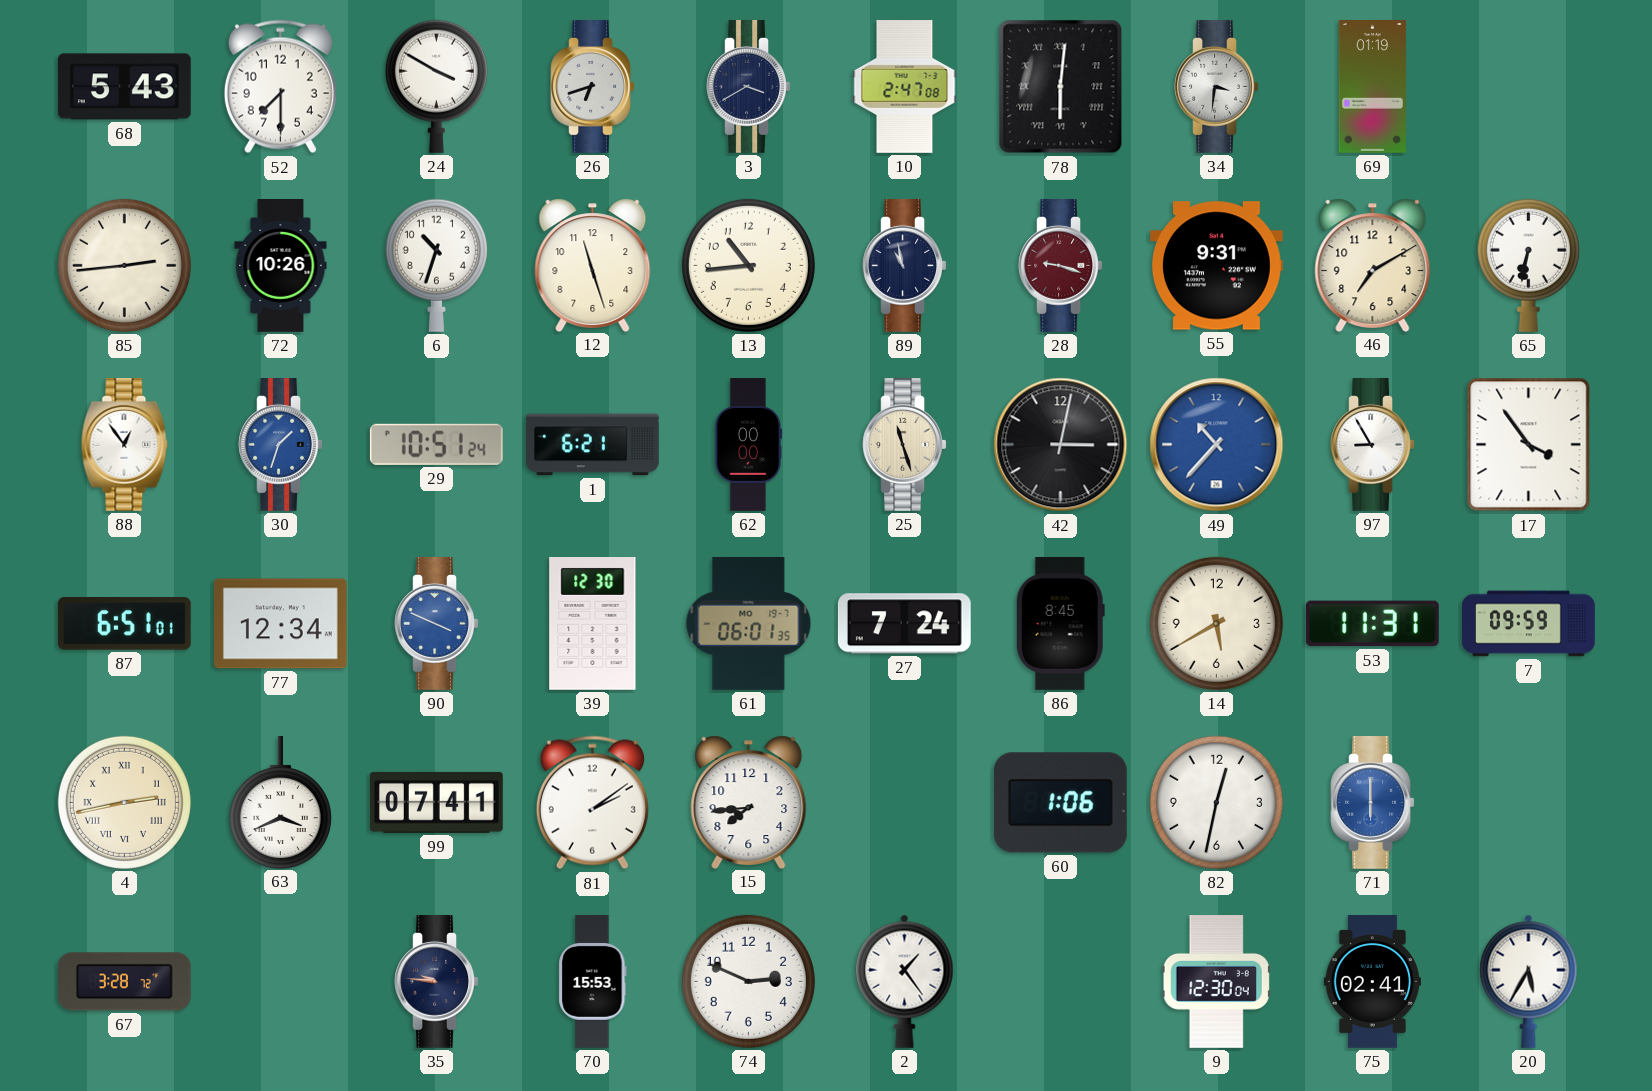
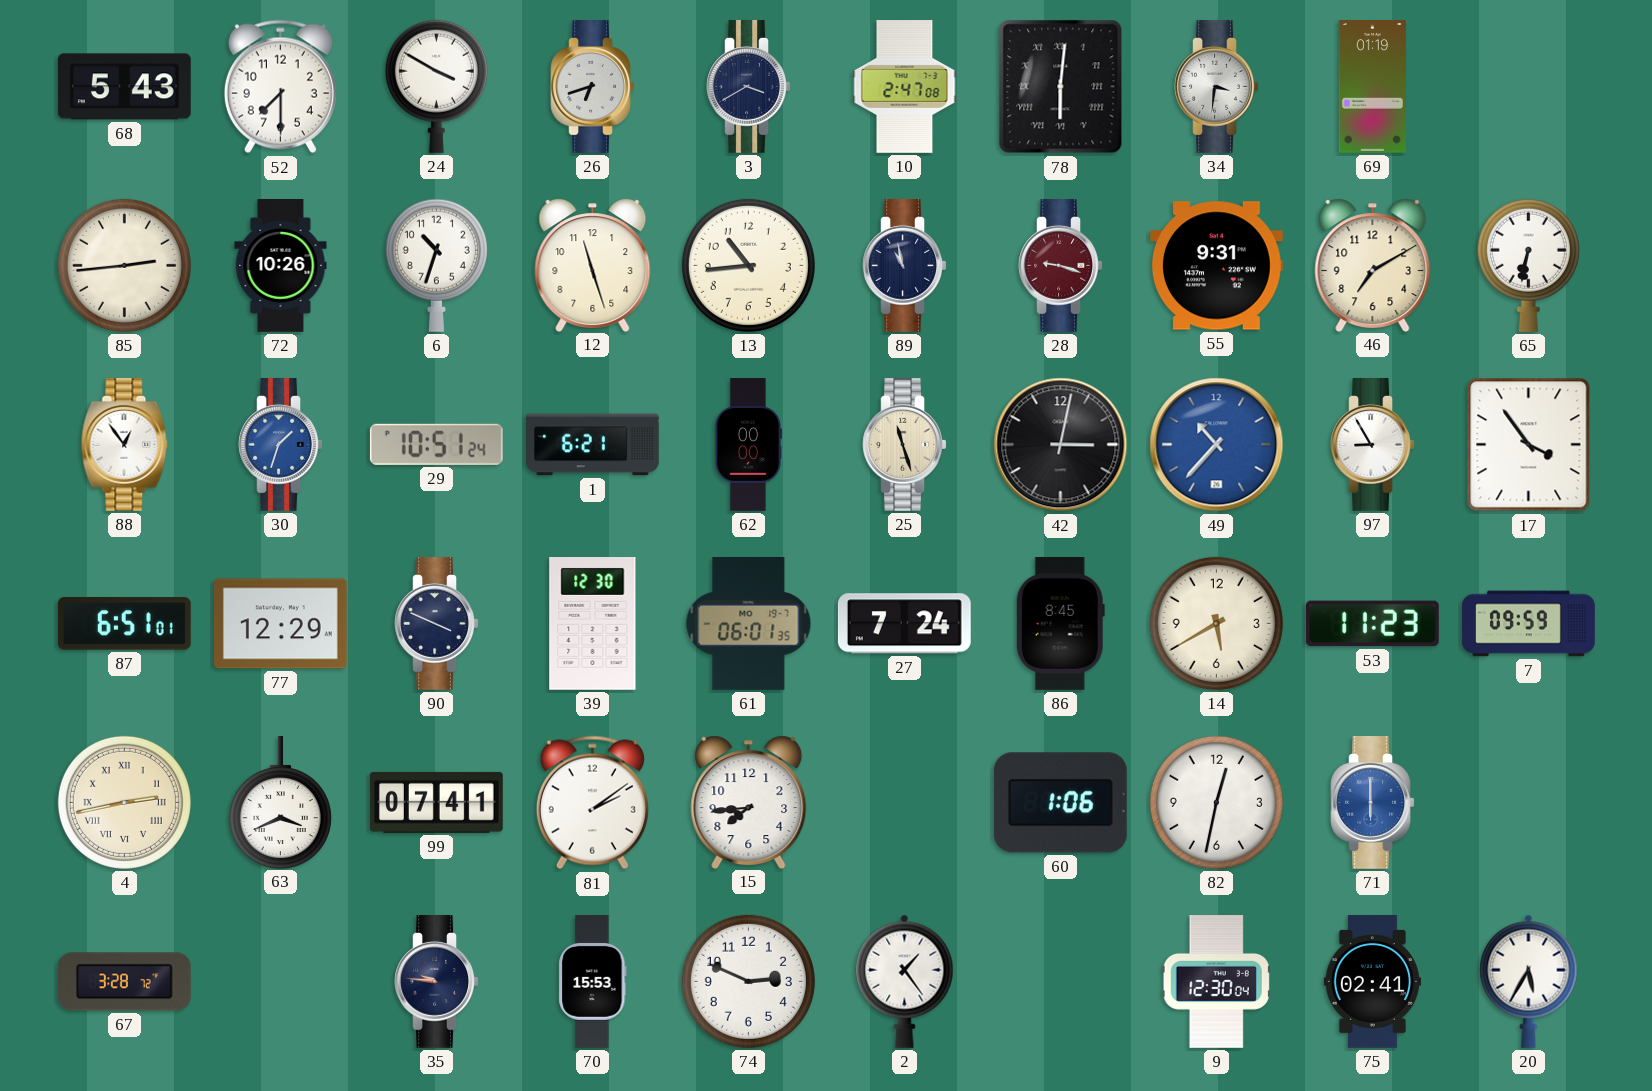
77: 12:34 -> 12:29 (280, 624)
90 dial: blue -> navy (437, 624)
53: 11:31 -> 11:23 (1372, 624)
